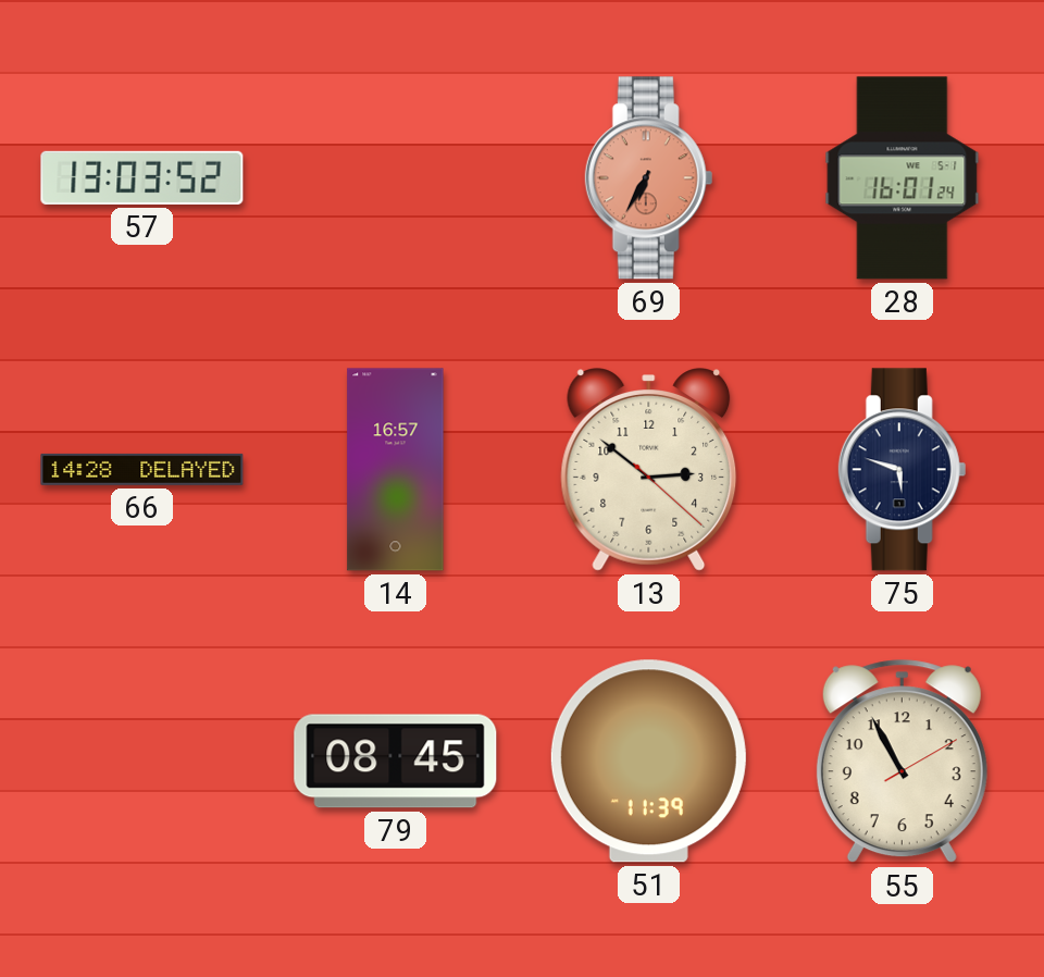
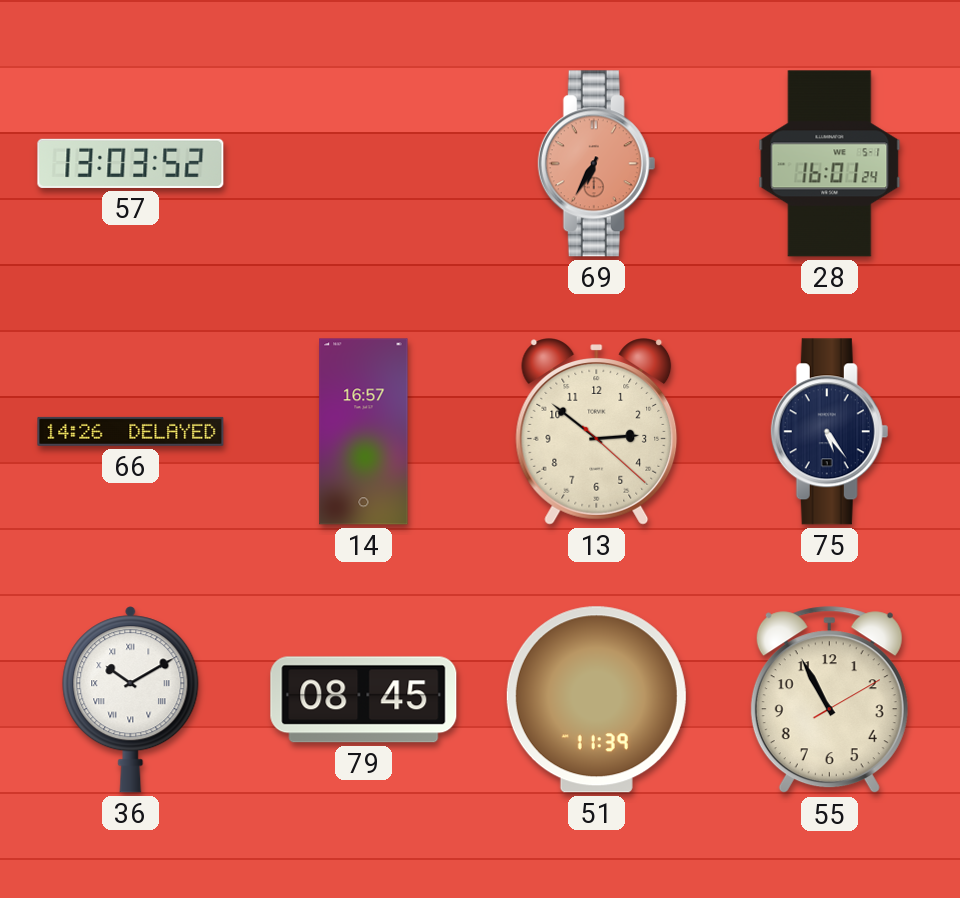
66: 14:28 -> 14:26 (131, 431)
75: 5:48 -> 5:24 (830, 432)
36: none -> 10:10 (131, 700)
